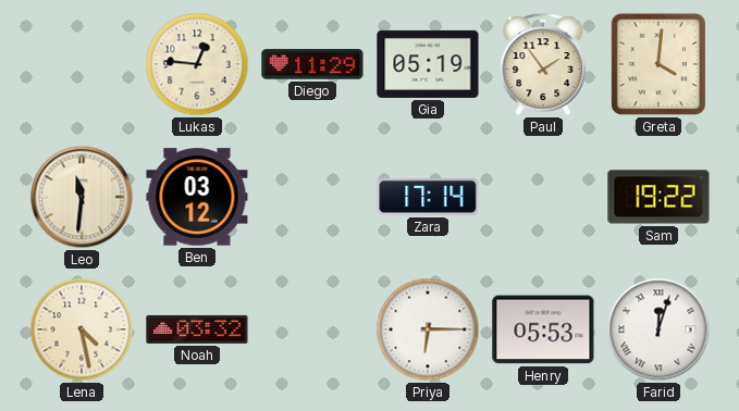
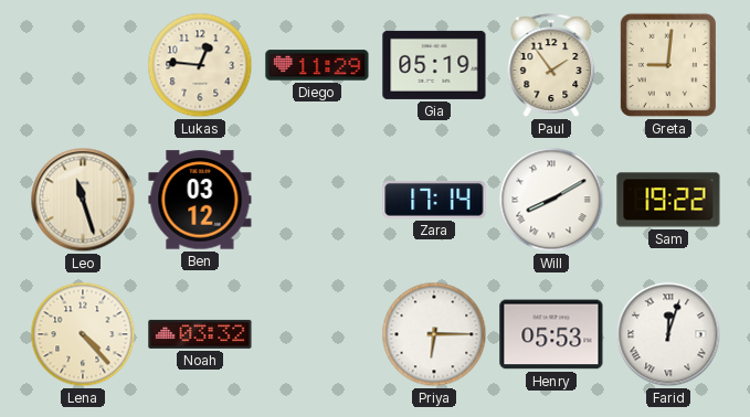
Greta: 4:01 -> 9:01 (668, 65)
Leo: 11:31 -> 11:27 (83, 200)
Will: none -> 8:10 (551, 200)
Lena: 4:28 -> 4:23 (83, 334)
